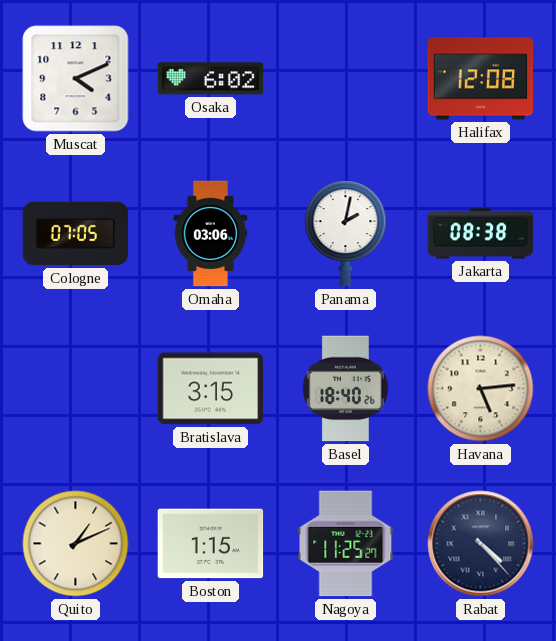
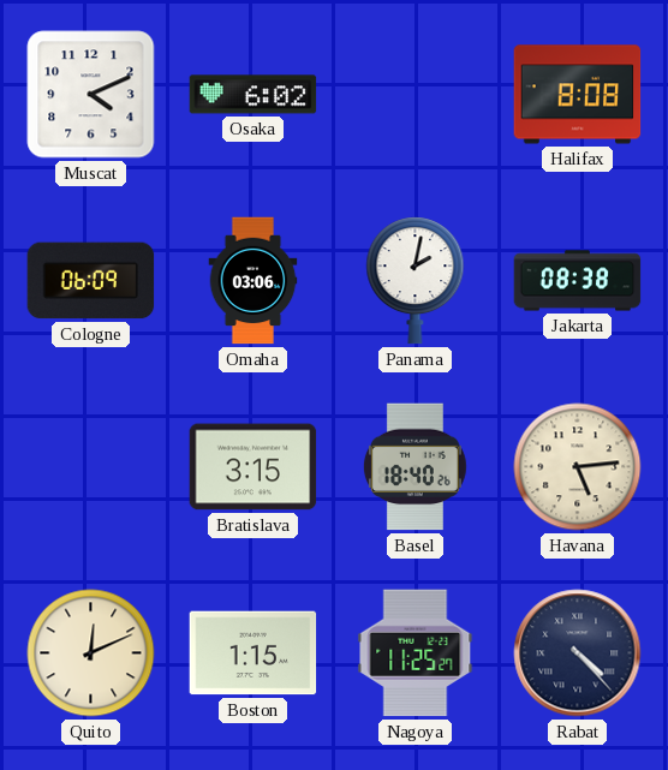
Halifax: 12:08 -> 8:08 (578, 95)
Cologne: 07:05 -> 06:09 (91, 281)
Quito: 1:11 -> 12:11 (91, 653)
